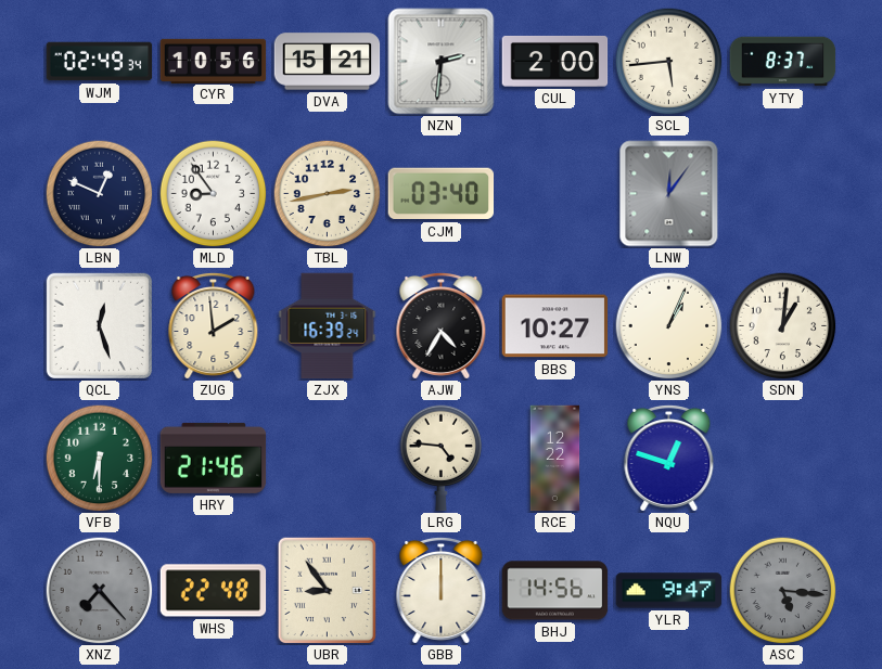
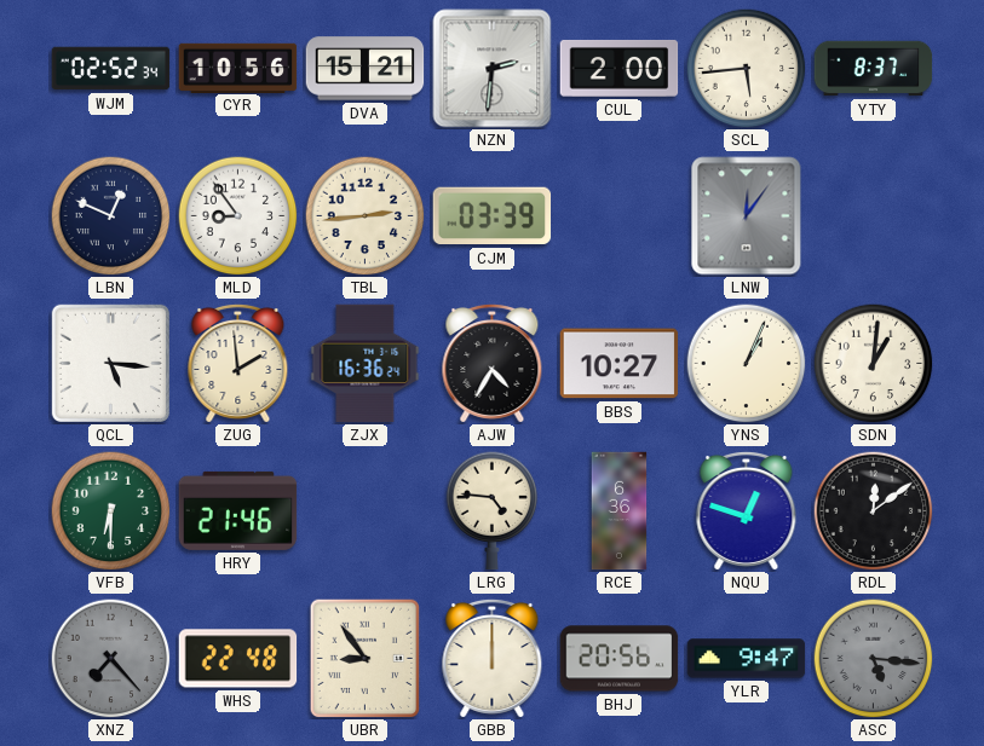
WJM: 02:49 -> 02:52 (111, 69)
TBL: 2:43 -> 2:44 (366, 216)
CJM: 03:40 -> 03:39 (493, 216)
QCL: 12:27 -> 5:16 (110, 363)
ZJX: 16:39 -> 16:36 (366, 364)
RCE: 12:22 -> 6:36 (620, 511)
RDL: none -> 12:09 (874, 511)
BHJ: 14:56 -> 20:56 (620, 659)
